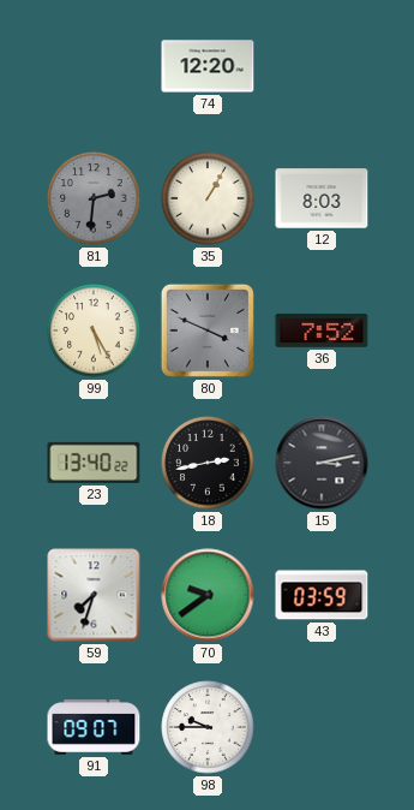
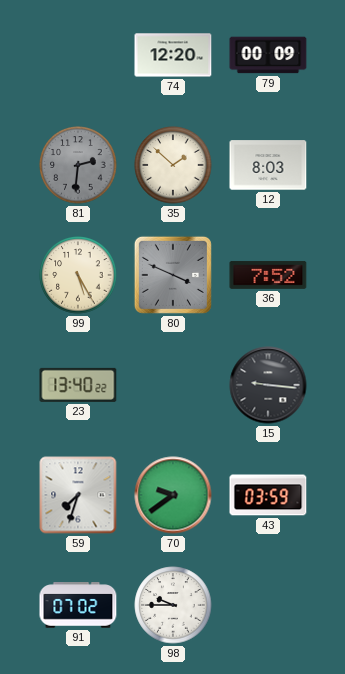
79: none -> 00:09 (268, 55)
35: 1:05 -> 1:52 (173, 165)
18: 2:43 -> none (208, 463)
15: 3:13 -> 9:16 (268, 385)
91: 09:07 -> 07:02 (78, 605)
